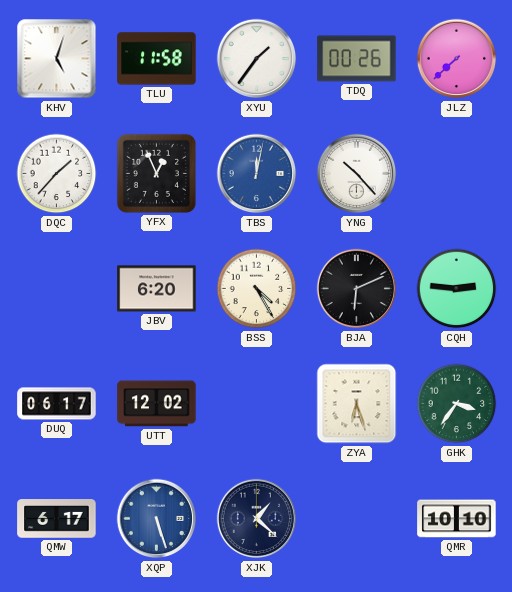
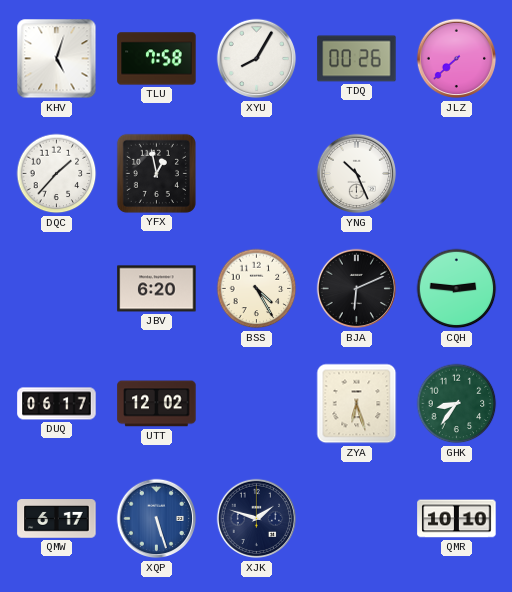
TLU: 11:58 -> 7:58 (157, 59)
XYU: 1:36 -> 8:05 (257, 59)
YFX: 12:56 -> 12:58 (156, 173)
TBS: 12:02 -> none (257, 174)
YNG: 10:23 -> 10:26 (357, 174)
GHK: 3:36 -> 8:36 (457, 404)
XJK: 1:22 -> 1:48 (257, 519)
